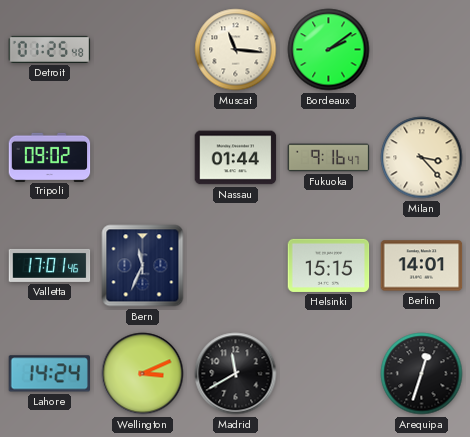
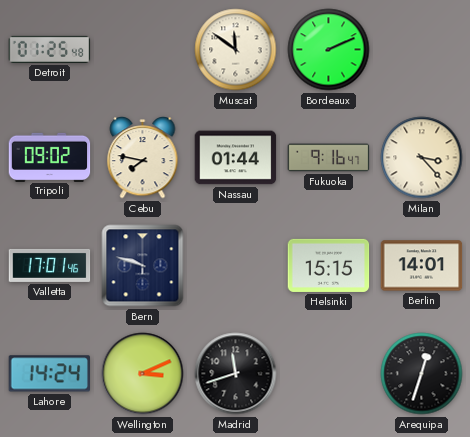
Muscat: 11:16 -> 11:51 (236, 50)
Bordeaux: 2:09 -> 2:11 (329, 50)
Cebu: none -> 7:47 (143, 158)
Bern: 11:34 -> 9:48 (143, 266)
Madrid: 11:40 -> 11:42 (236, 374)
